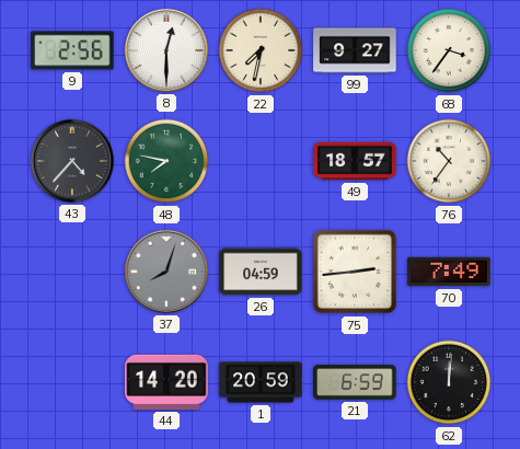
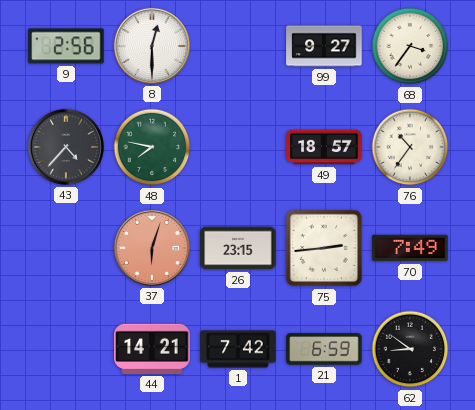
22: 7:32 -> none (261, 50)
37: 8:03 -> 6:03 (152, 248)
37 dial: grey -> salmon (152, 248)
26: 04:59 -> 23:15 (238, 248)
44: 14:20 -> 14:21 (152, 349)
1: 20:59 -> 7:42 (238, 349)
62: 12:01 -> 8:51 (410, 349)
